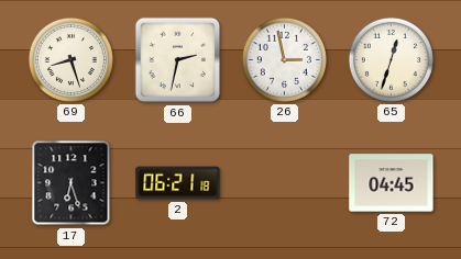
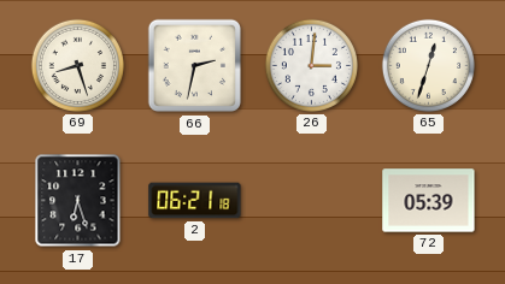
26: 2:58 -> 3:01 (311, 65)
72: 04:45 -> 05:39 (429, 201)
